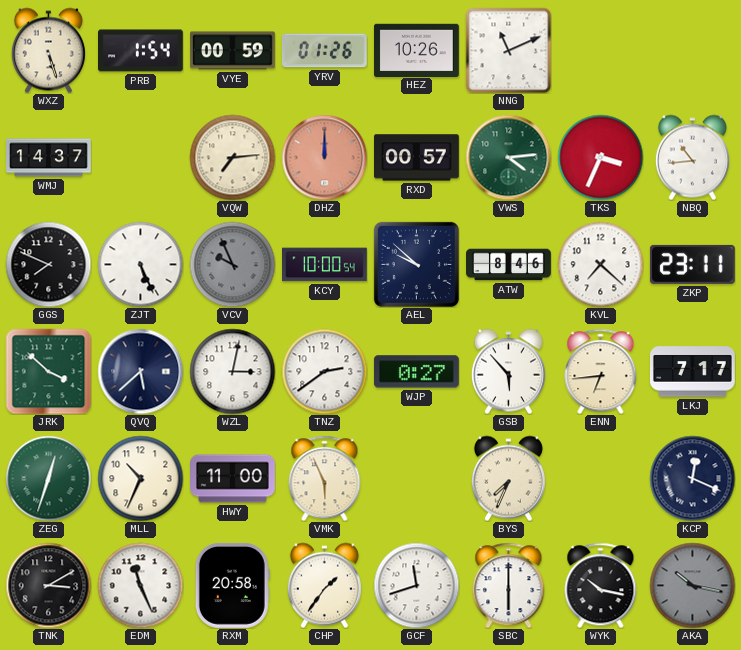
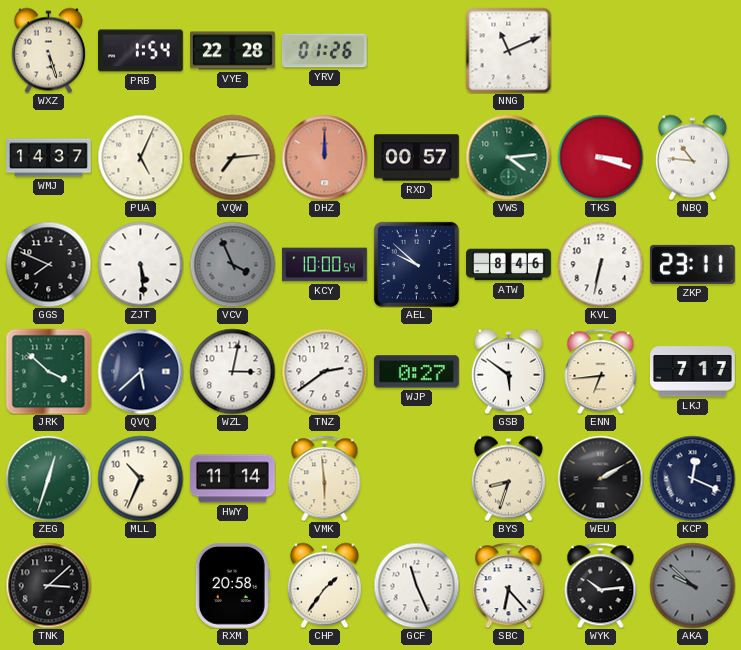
VYE: 00:59 -> 22:28 (233, 51)
HEZ: 10:26 -> none (416, 50)
PUA: none -> 5:04 (140, 157)
TKS: 3:34 -> 3:18 (600, 157)
NBQ: 10:44 -> 10:46 (692, 157)
ZJT: 5:26 -> 5:29 (140, 264)
VCV: 9:56 -> 3:56 (232, 264)
KVL: 7:22 -> 6:32 (600, 264)
GSB: 5:53 -> 5:51 (508, 371)
HWY: 11:00 -> 11:14 (233, 479)
VMK: 5:56 -> 5:59 (325, 478)
BYS: 7:34 -> 8:33 (508, 478)
WEU: none -> 2:10 (600, 478)
TNK: 3:10 -> 3:08 (48, 585)
EDM: 11:26 -> none (140, 585)
GCF: 11:42 -> 11:26 (416, 585)
SBC: 6:00 -> 6:23 (509, 585)
WYK: 10:17 -> 10:14 (601, 585)
AKA: 10:17 -> 9:52 (692, 585)
